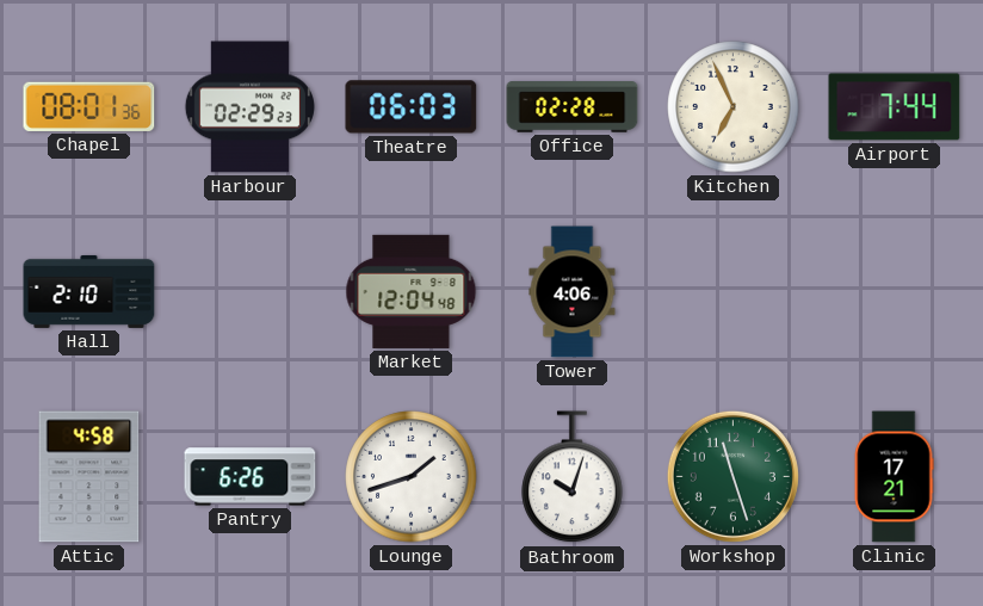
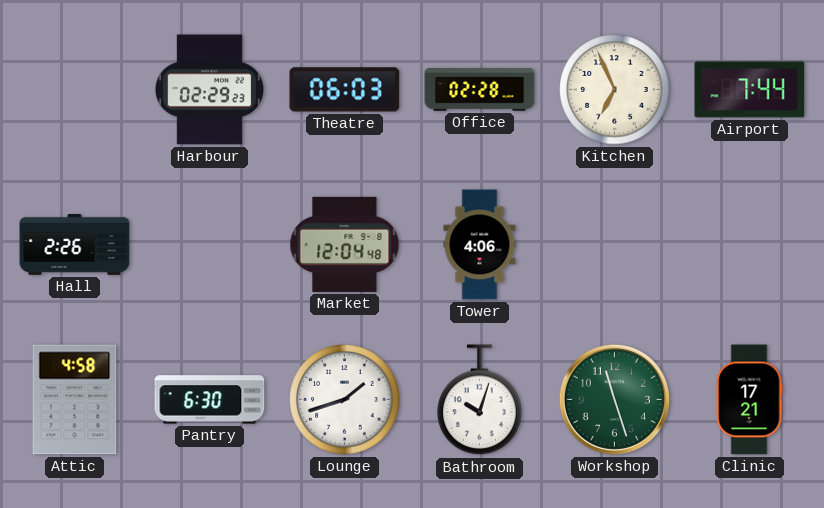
Chapel: 08:01 -> none (89, 106)
Hall: 2:10 -> 2:26 (75, 244)
Pantry: 6:26 -> 6:30 (210, 400)
